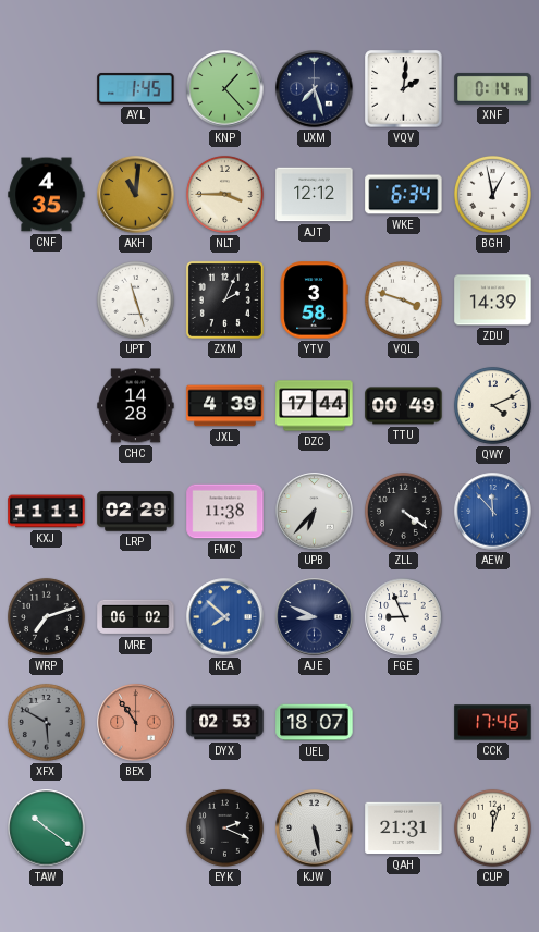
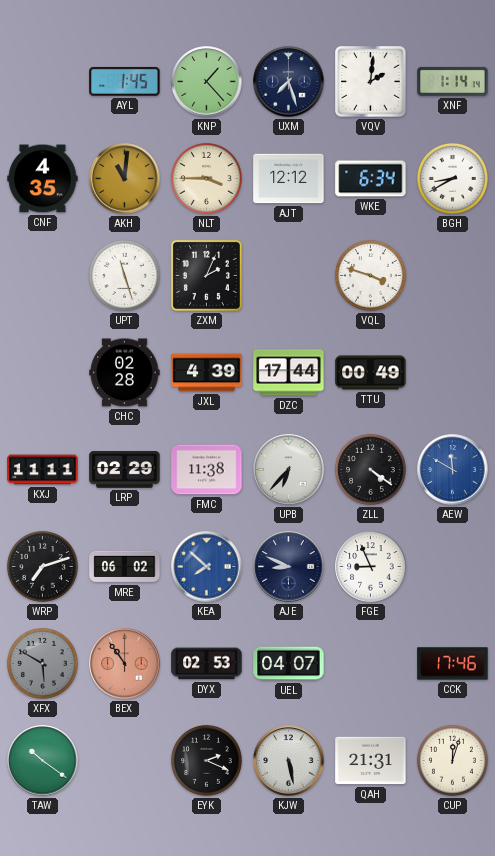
XNF: 0:14 -> 1:14 (453, 81)
BGH: 12:58 -> 8:40 (452, 178)
YTV: 3:58 -> none (314, 301)
ZDU: 14:39 -> none (493, 301)
CHC: 14:28 -> 02:28 (125, 373)
QWY: 4:11 -> none (492, 405)
AEW: 11:53 -> 11:50 (453, 470)
UEL: 18:07 -> 04:07 (289, 664)
